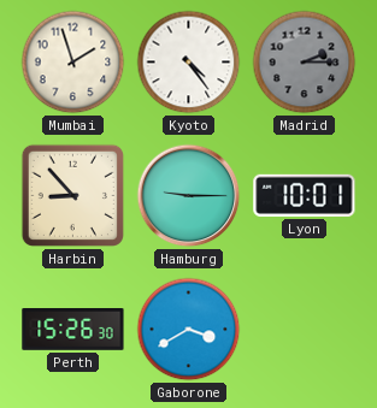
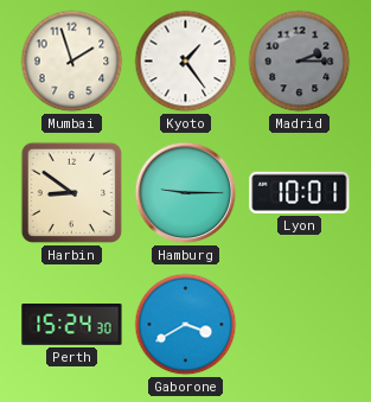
Kyoto: 4:24 -> 1:24 (186, 62)
Harbin: 8:53 -> 8:51 (71, 192)
Perth: 15:26 -> 15:24 (72, 325)
